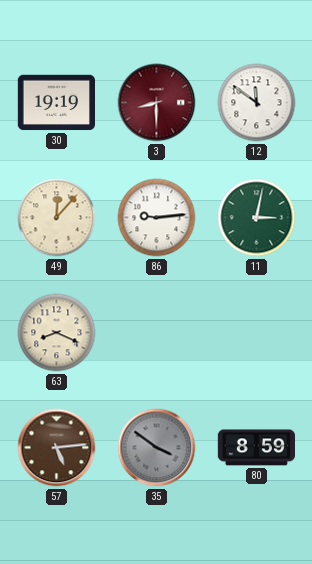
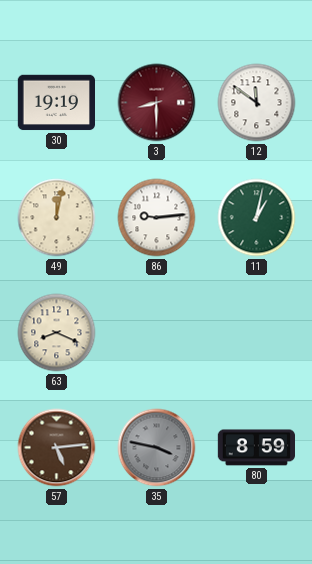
49: 12:07 -> 12:02 (57, 218)
11: 3:02 -> 1:02 (257, 218)
35: 3:51 -> 3:47 (157, 448)
